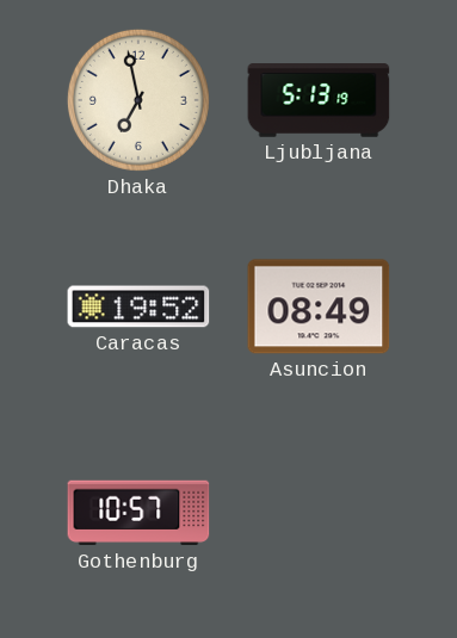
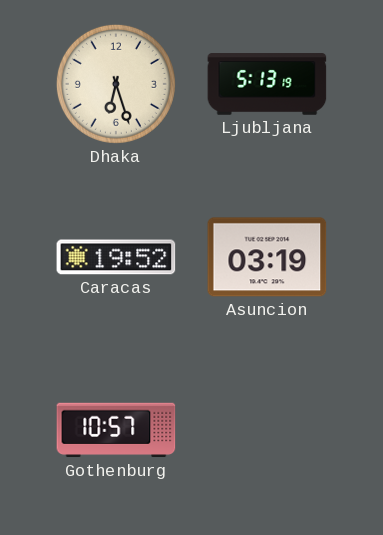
Dhaka: 6:58 -> 6:27 (116, 84)
Asuncion: 08:49 -> 03:19 (267, 257)
